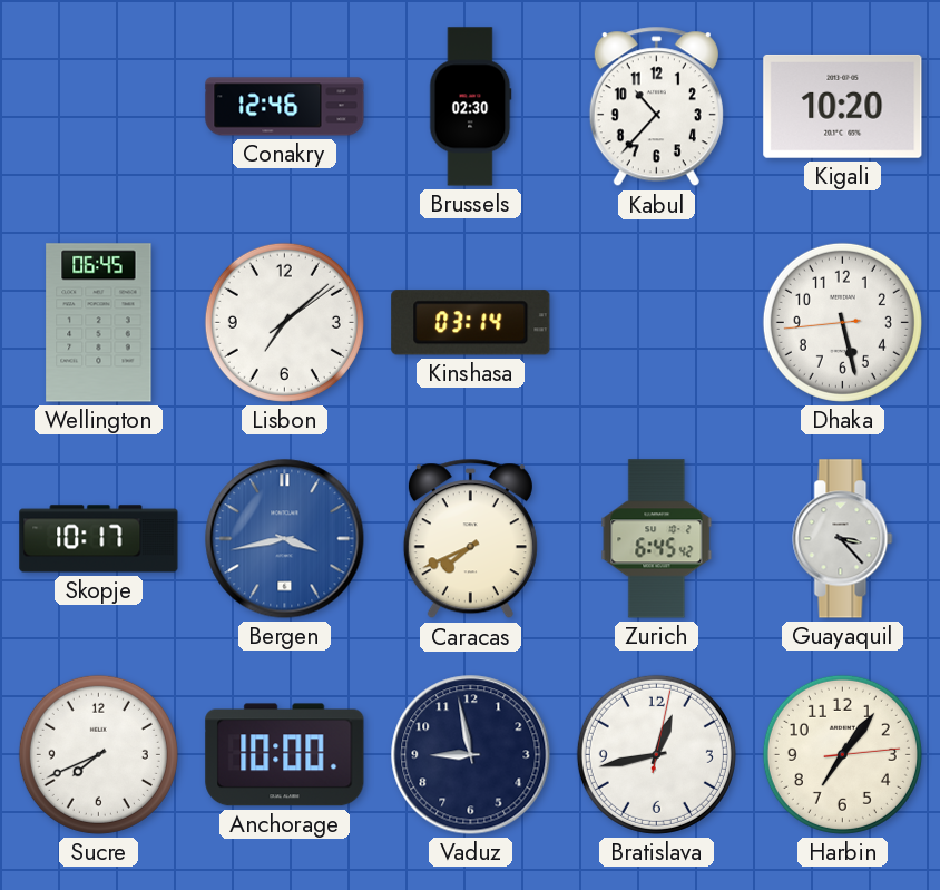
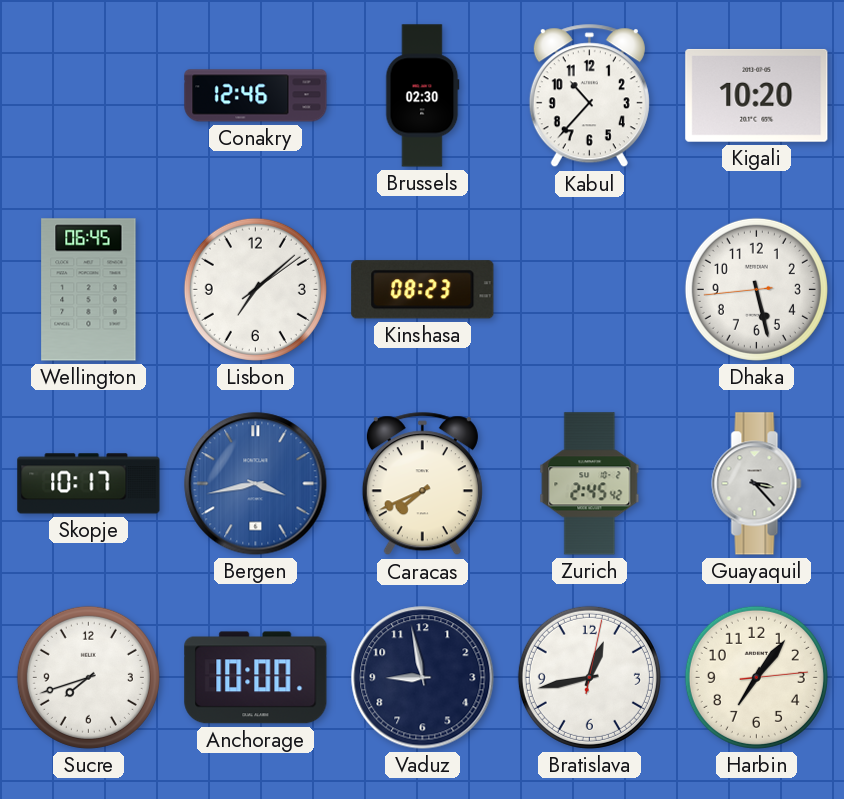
Kinshasa: 03:14 -> 08:23 (423, 290)
Zurich: 6:45 -> 2:45 (590, 484)
Sucre: 7:41 -> 7:42 (88, 677)
